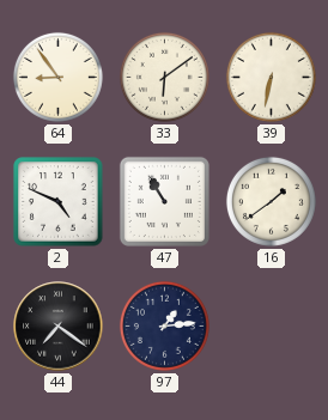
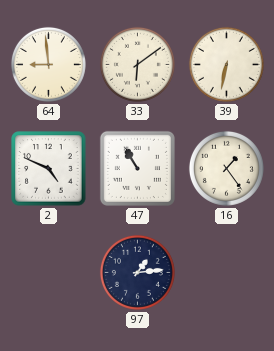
64: 8:54 -> 8:59 (48, 64)
16: 1:39 -> 1:24 (226, 168)
44: 7:21 -> none (59, 327)
